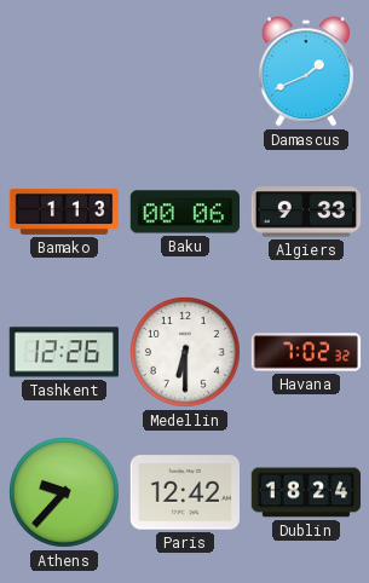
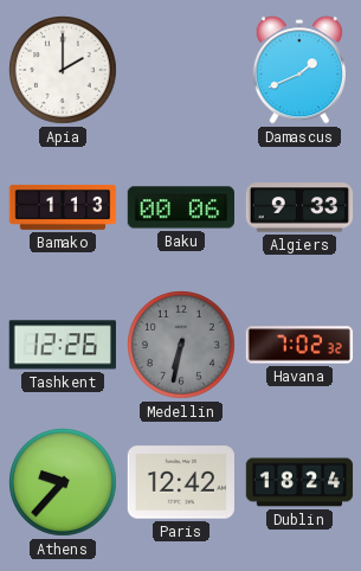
Apia: none -> 2:00 (64, 71)
Medellin: 6:30 -> 6:32 (182, 346)
Medellin dial: white -> grey (182, 346)
